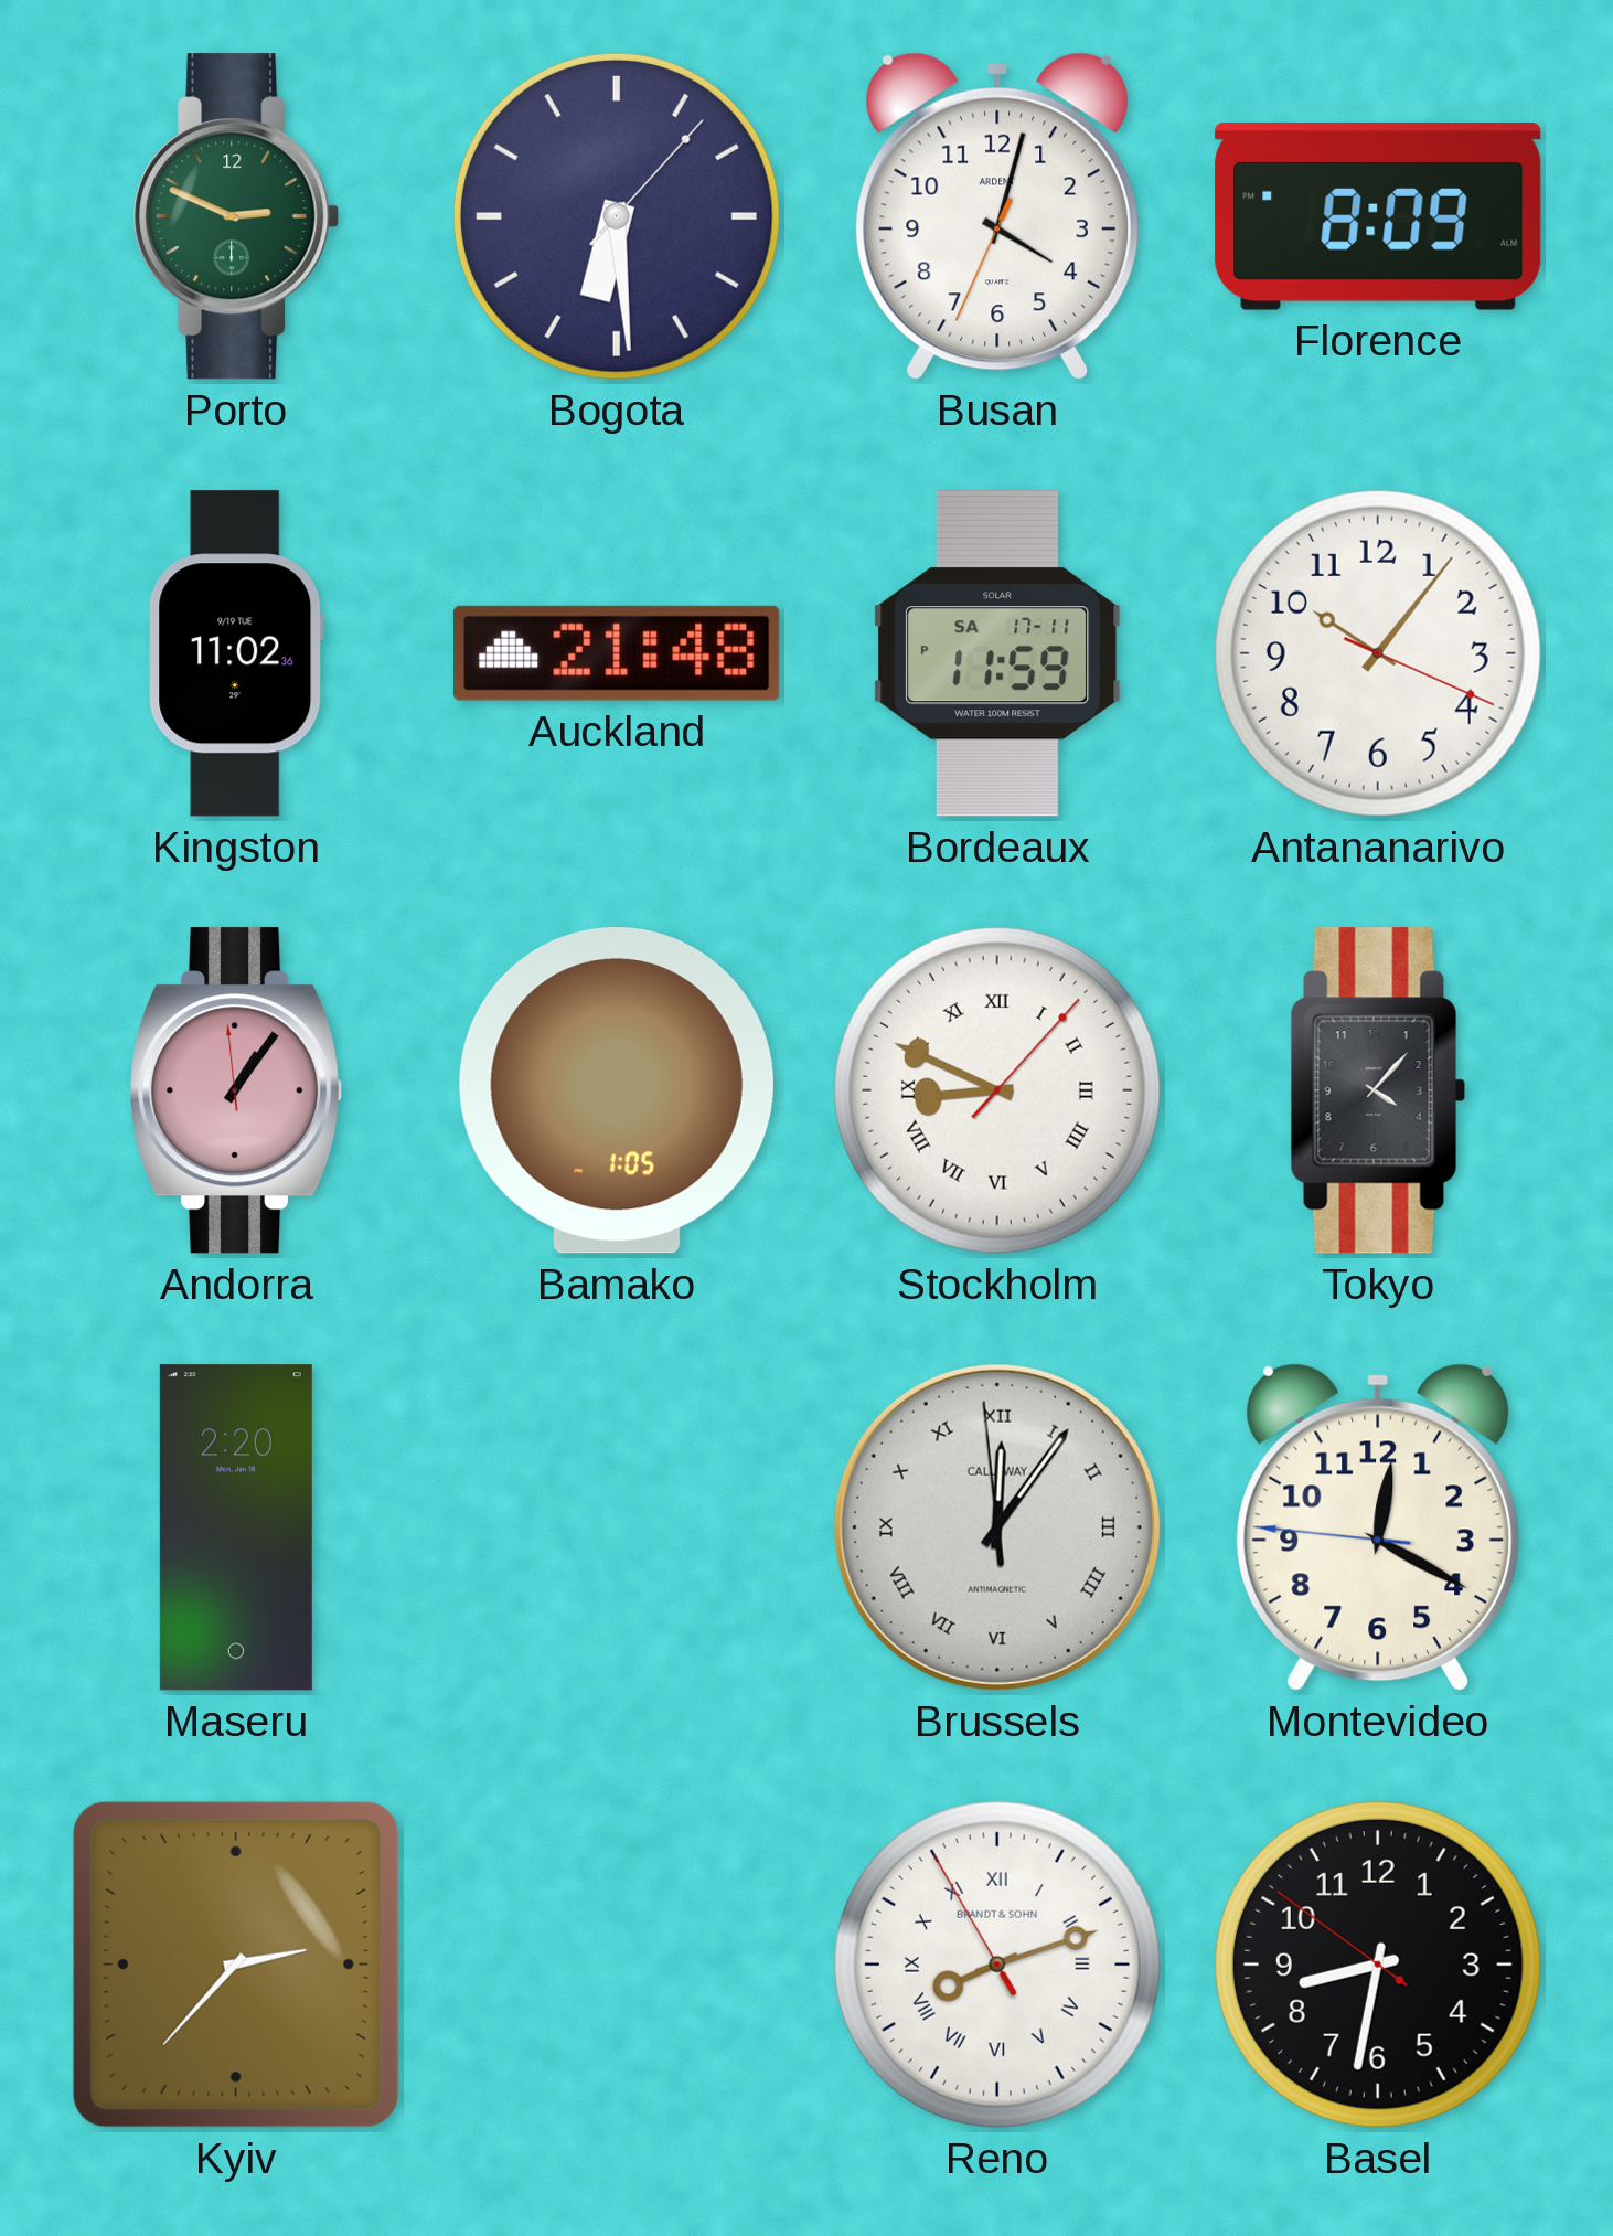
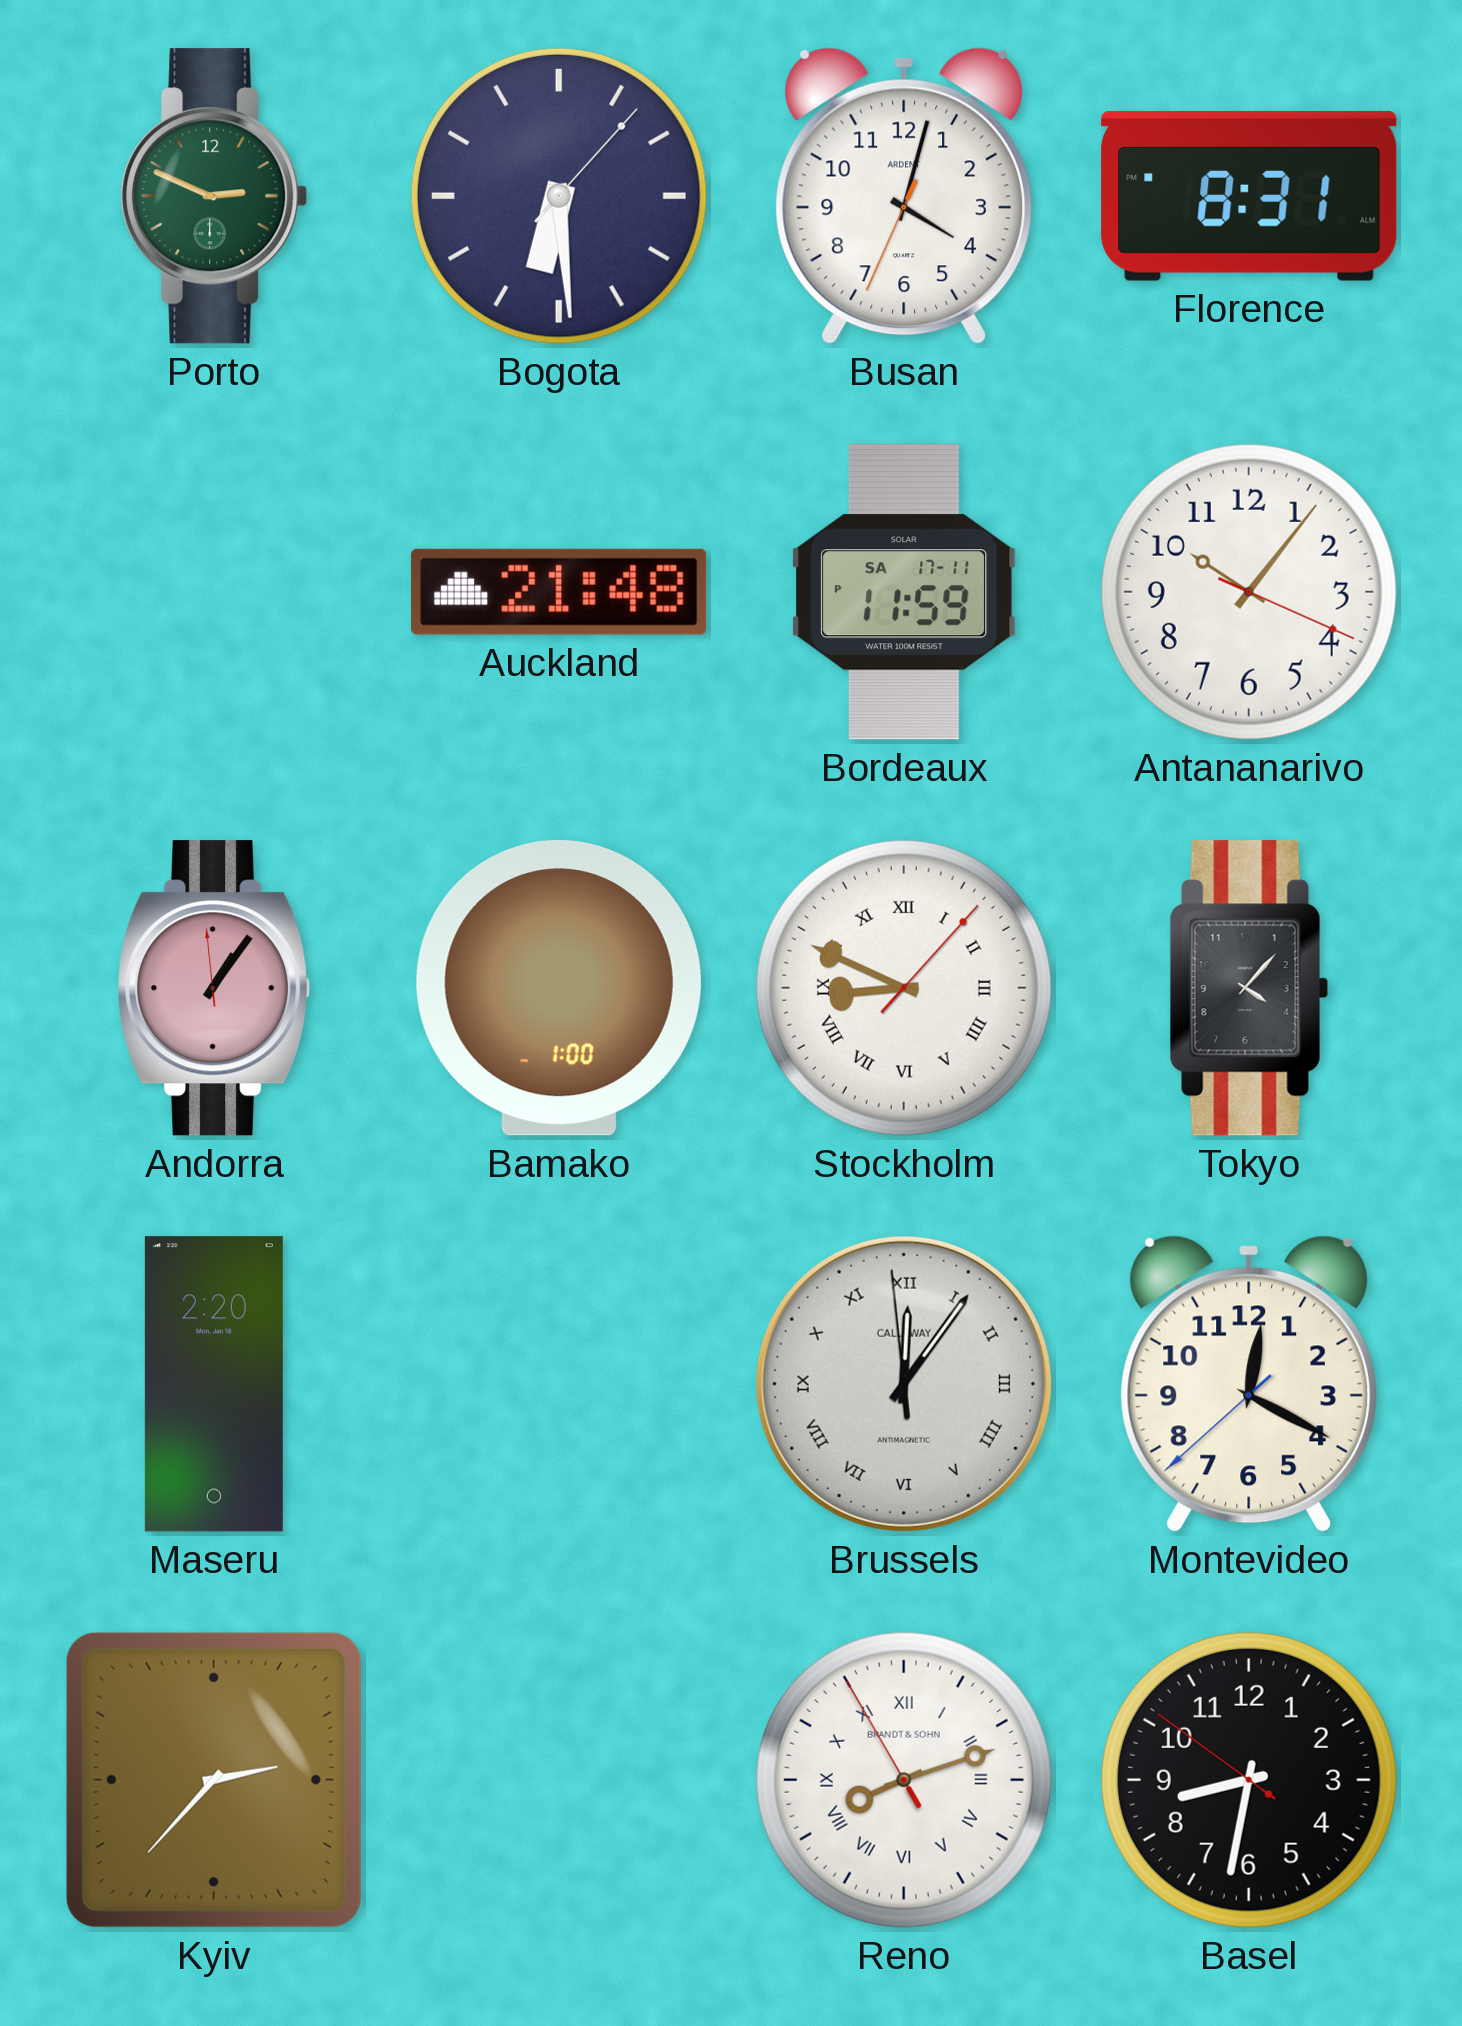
Florence: 8:09 -> 8:31 (1249, 196)
Kingston: 11:02 -> none (236, 653)
Bamako: 1:05 -> 1:00 (559, 988)
Montevideo: 12:19:46 -> 12:19:38 (1249, 1384)
